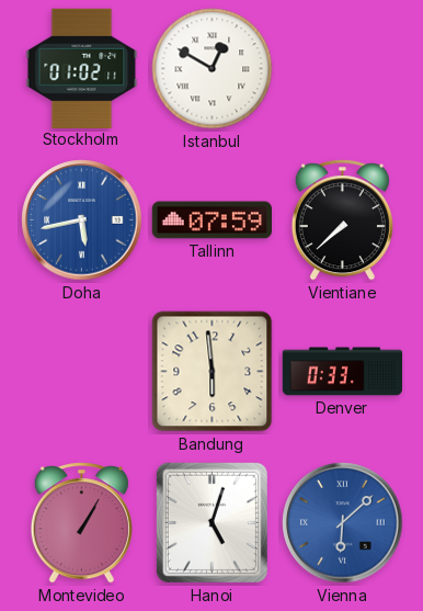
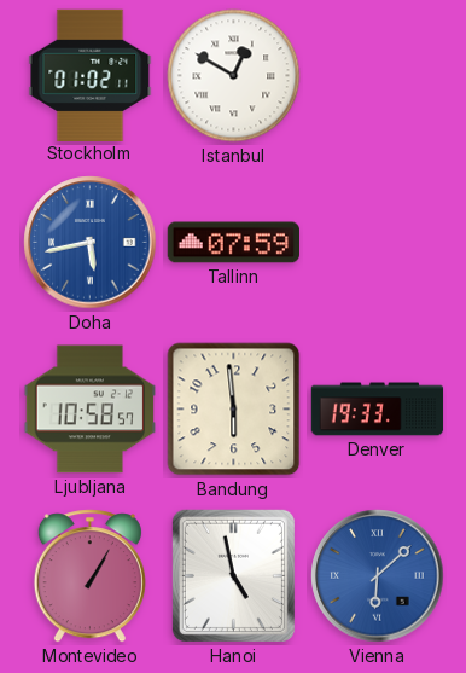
Vientiane: 7:38 -> none (342, 220)
Ljubljana: none -> 10:58 (89, 410)
Denver: 0:33 -> 19:33 (378, 410)
Hanoi: 5:03 -> 4:58 (233, 575)
